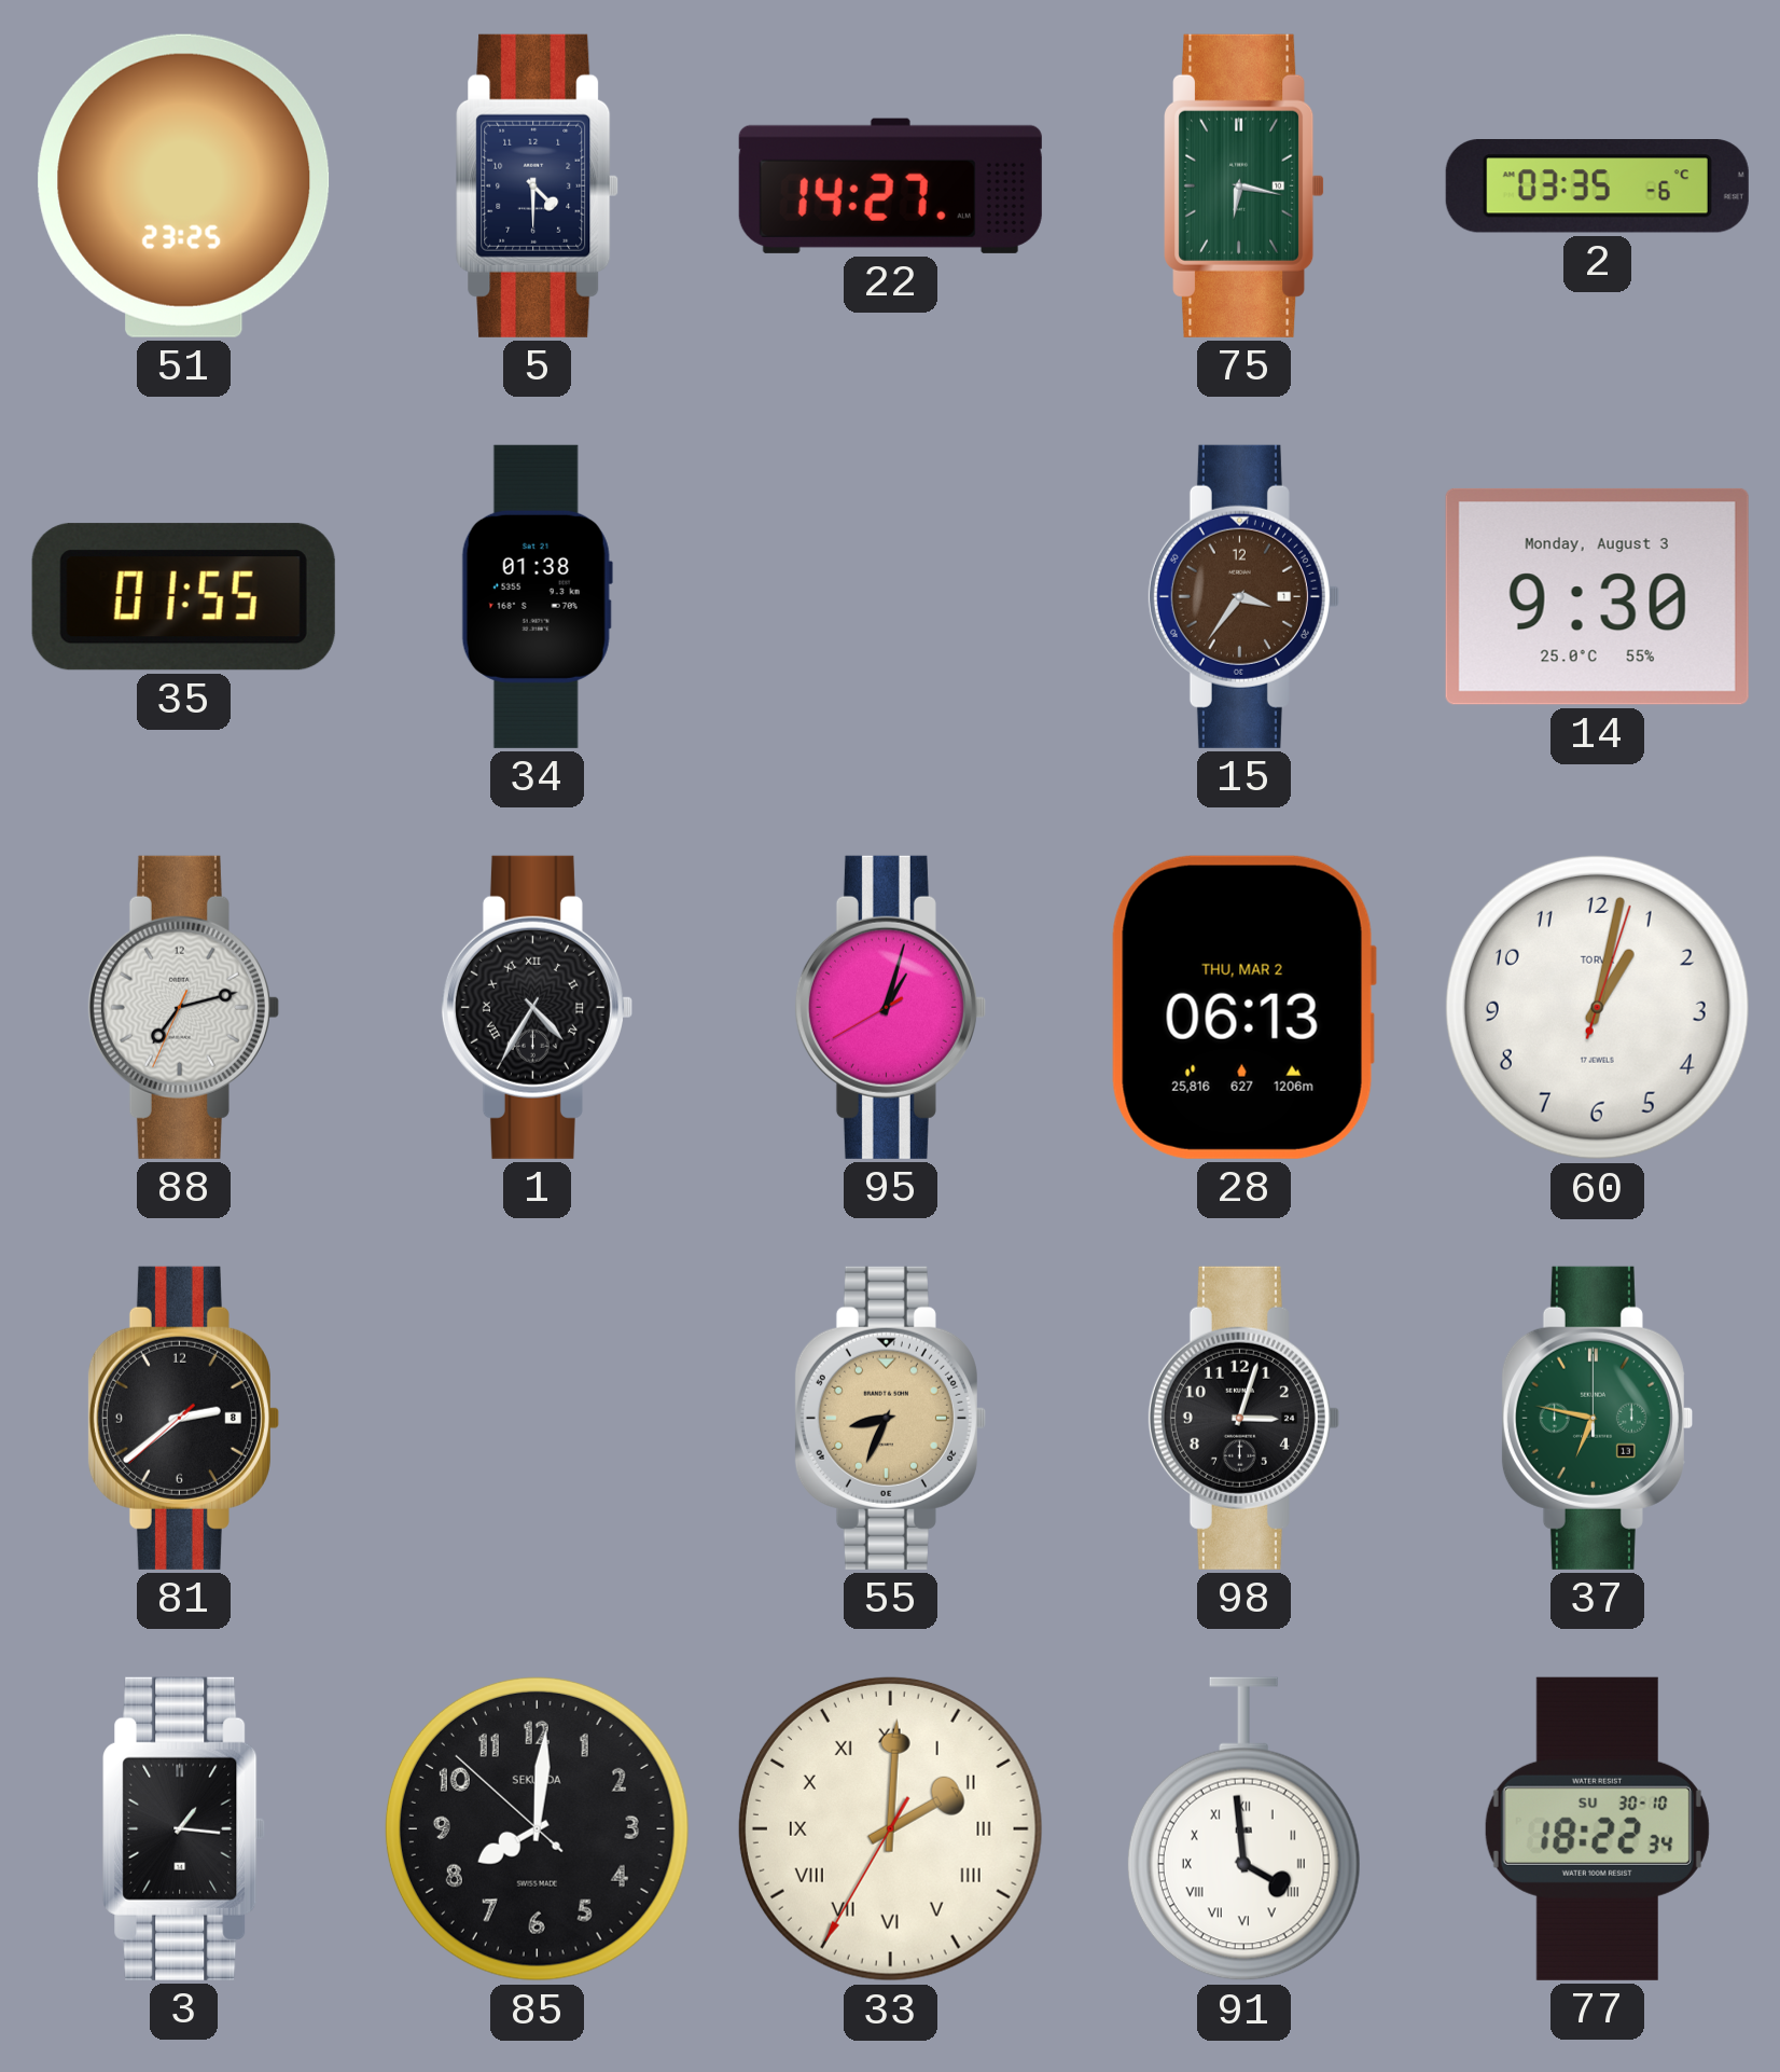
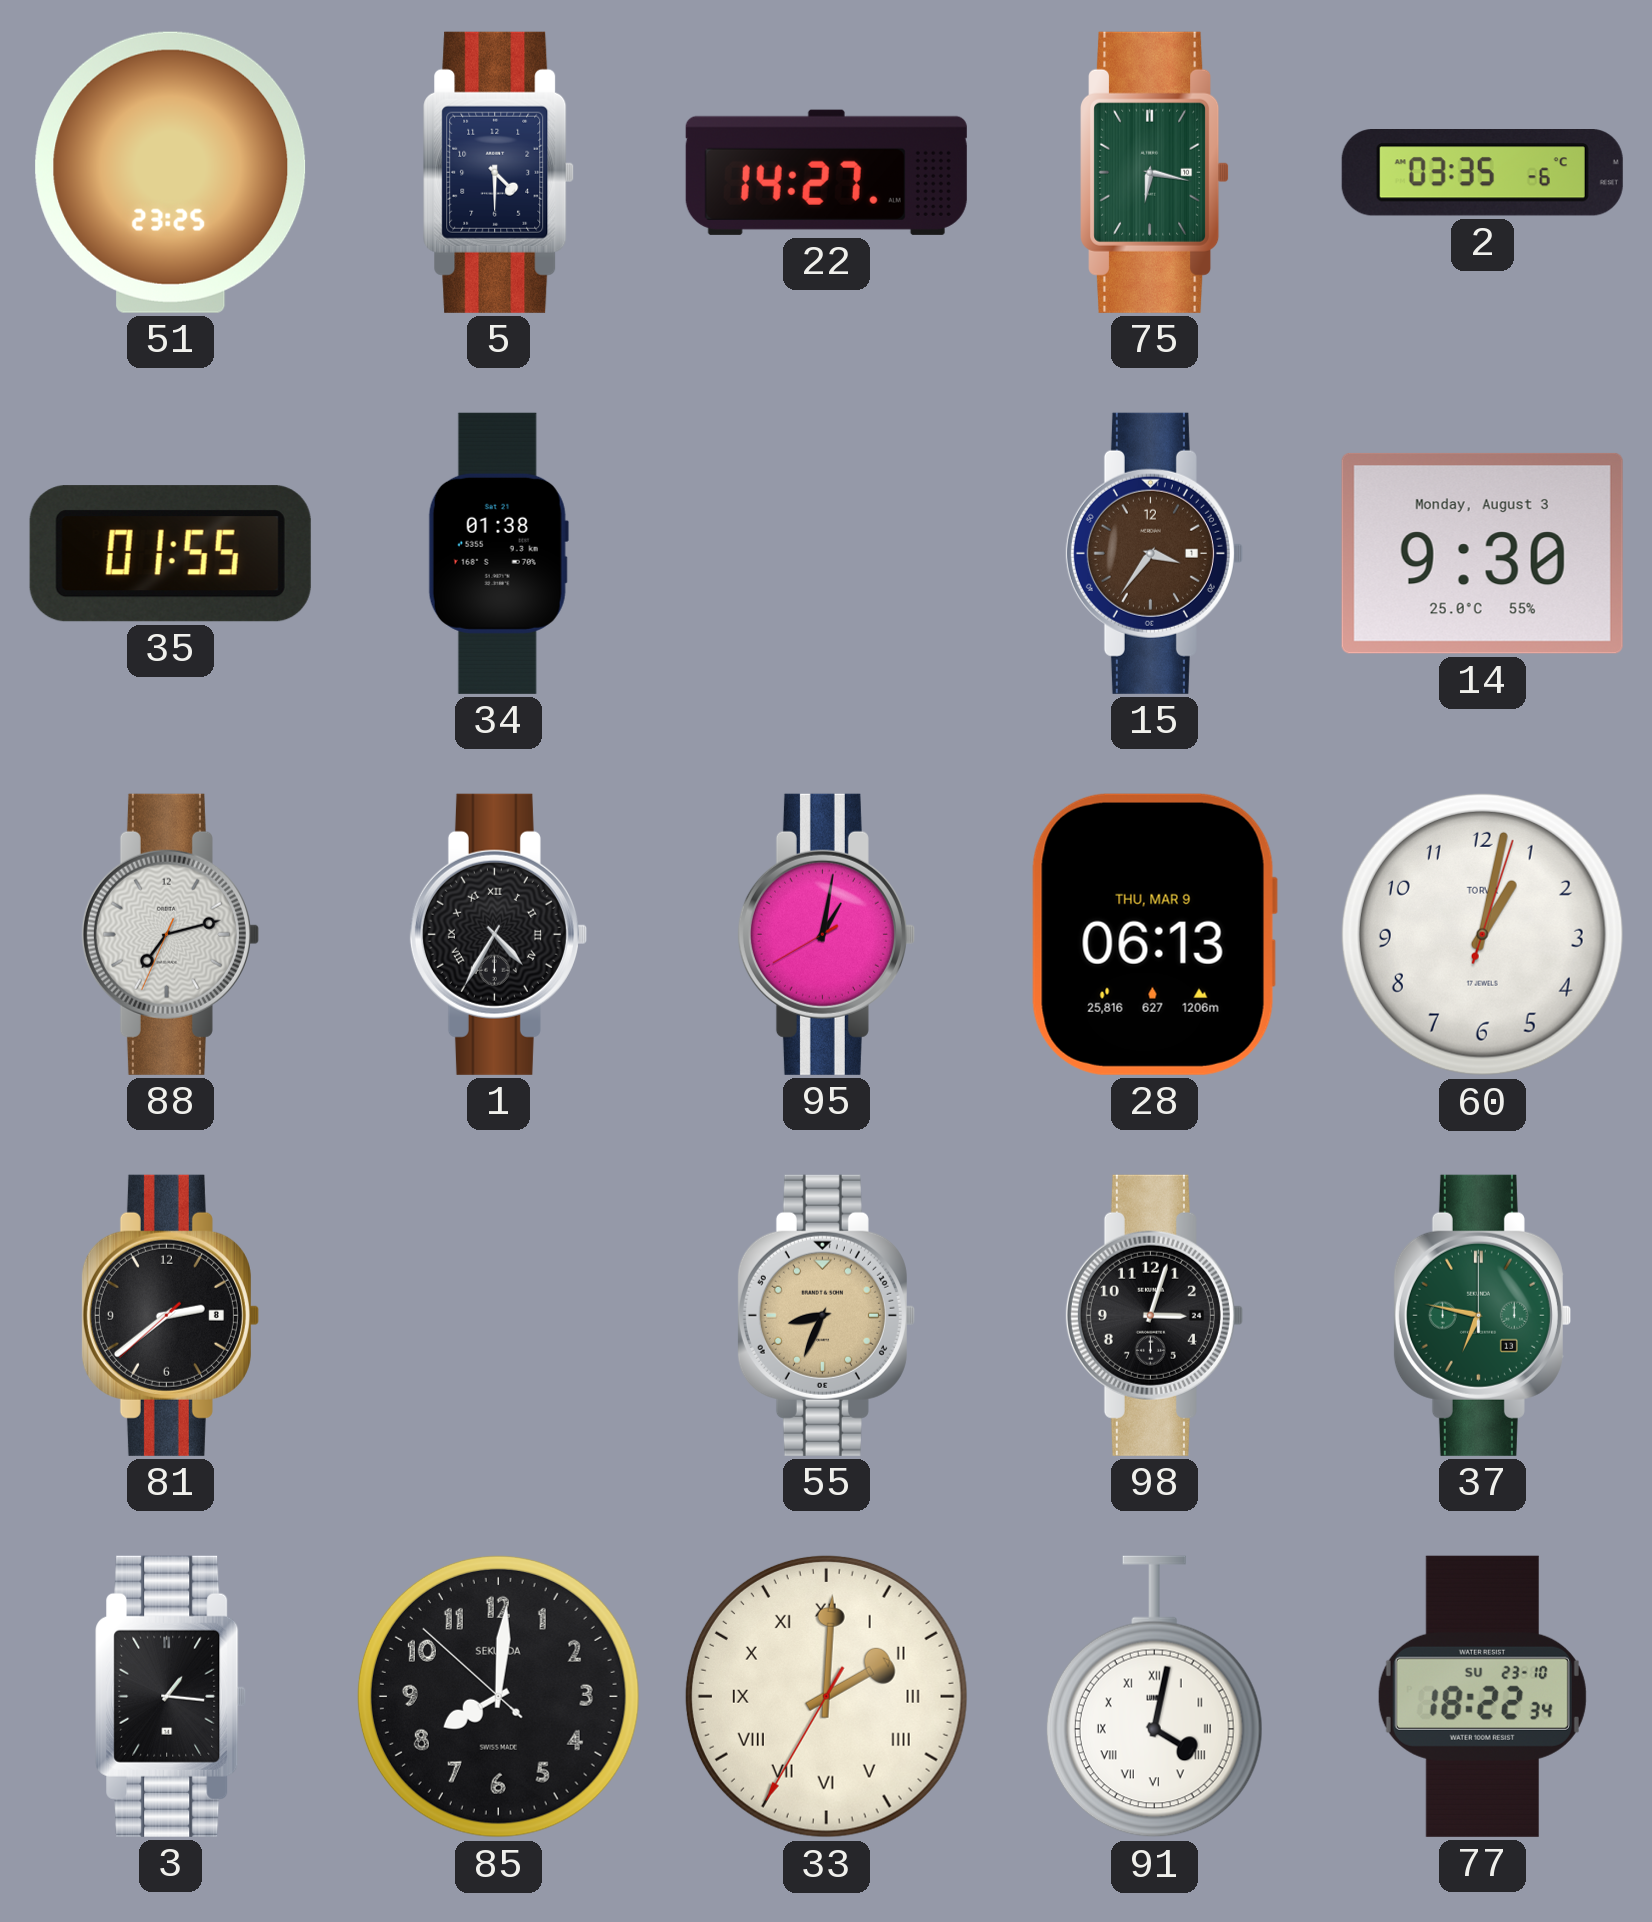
95: 1:02 -> 1:01 (826, 934)
28 date: THU, MAR 2 -> THU, MAR 9 (1154, 934)
91: 3:59 -> 4:02 (1154, 1697)
77 date: SU 30-10 -> SU 23-10 (1482, 1696)
